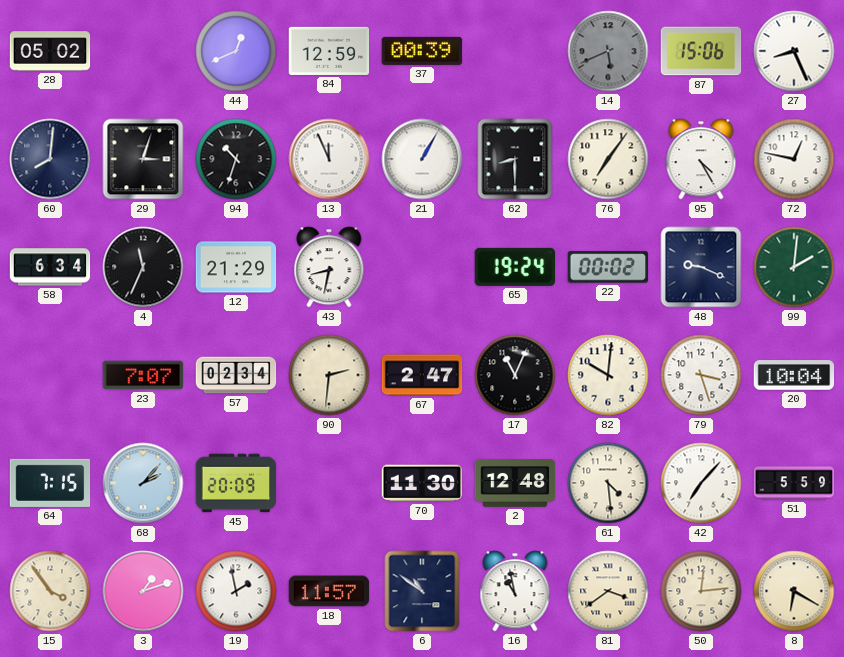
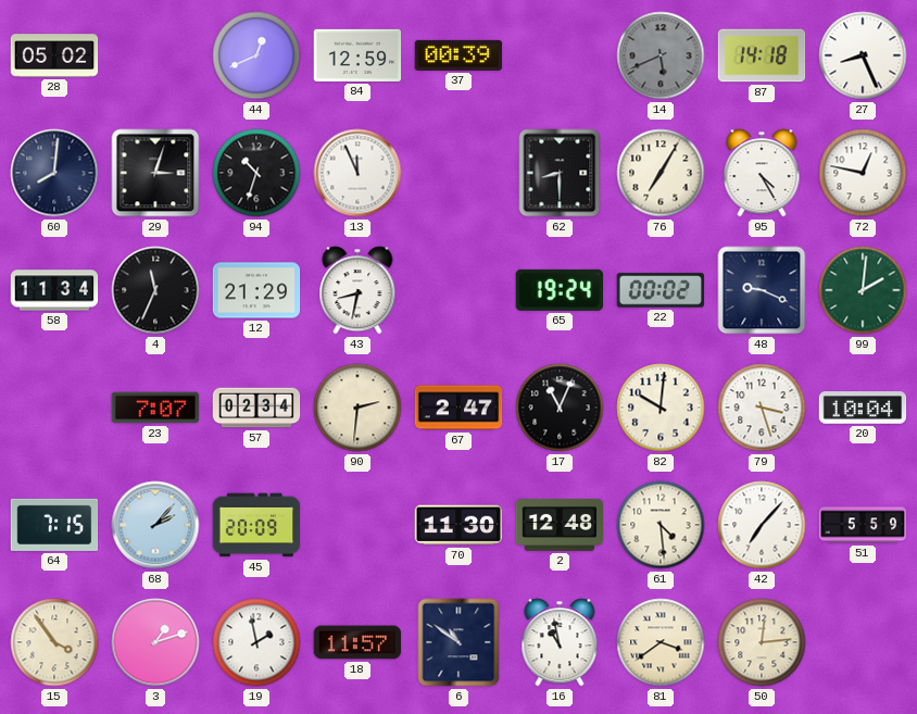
87: 15:06 -> 14:18 (762, 55)
21: 1:05 -> none (422, 159)
76: 7:06 -> 7:05 (661, 173)
58: 6:34 -> 11:34 (54, 290)
8: 6:20 -> none (794, 591)
